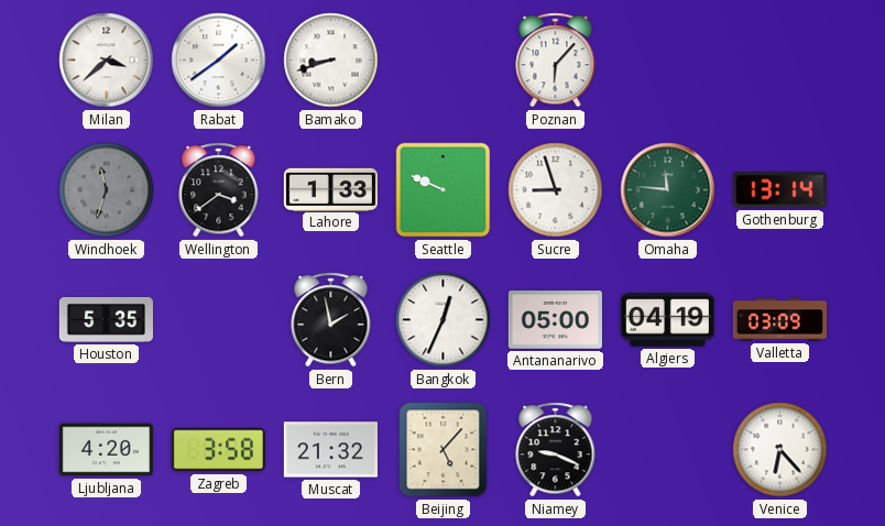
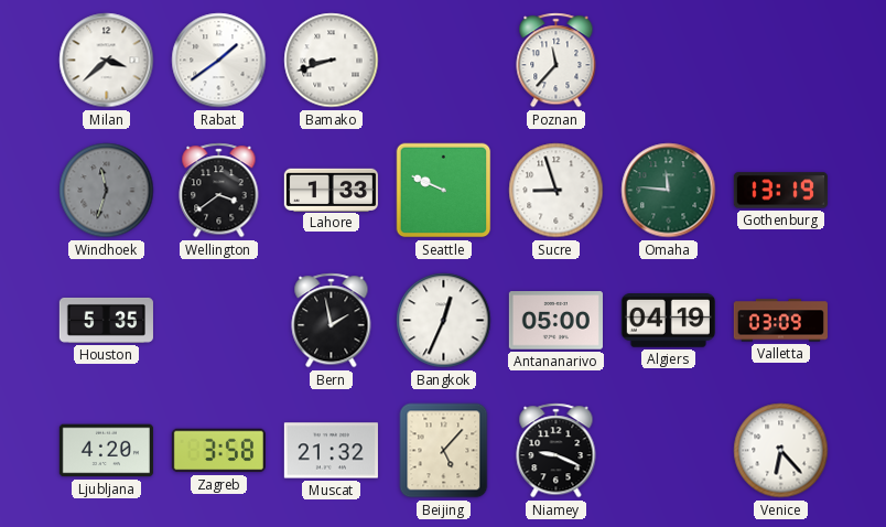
Poznan: 6:07 -> 11:37 (557, 61)
Gothenburg: 13:14 -> 13:19 (780, 191)
